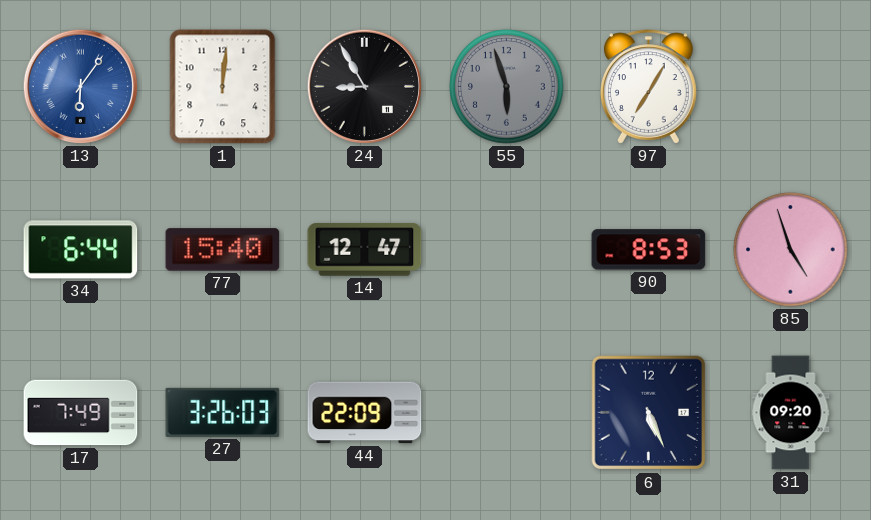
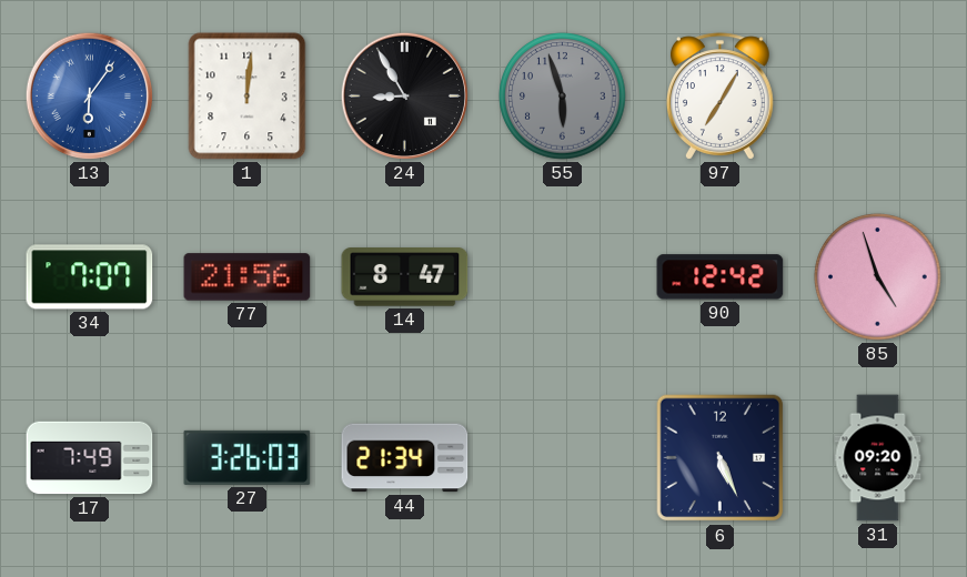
34: 6:44 -> 7:07 (90, 277)
77: 15:40 -> 21:56 (248, 277)
14: 12:47 -> 8:47 (405, 277)
90: 8:53 -> 12:42 (721, 277)
44: 22:09 -> 21:34 (405, 458)
